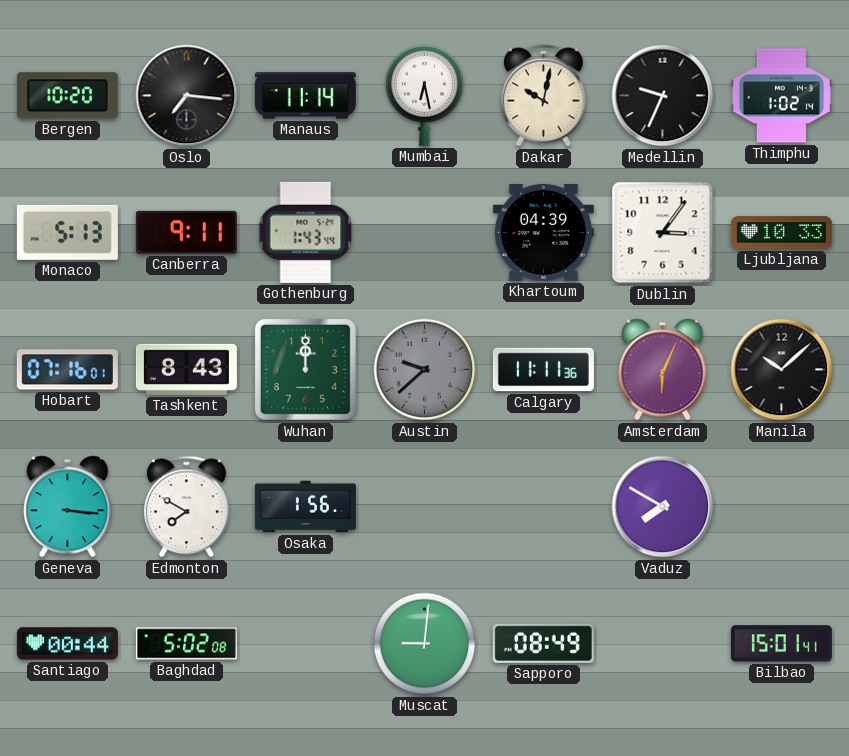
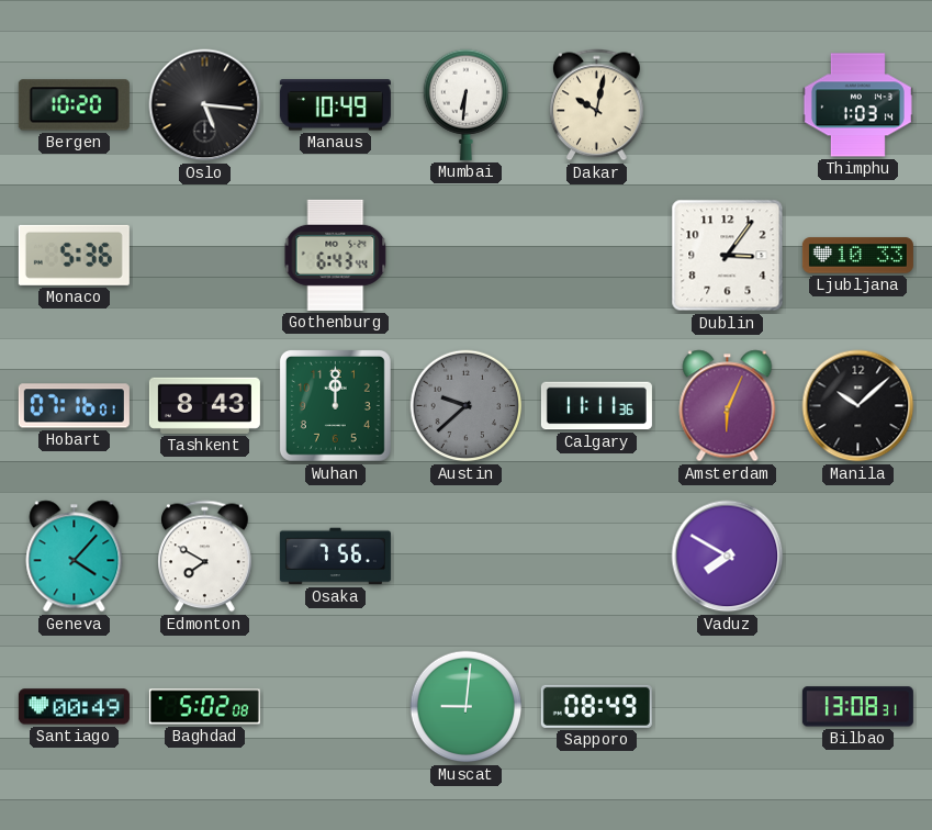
Oslo: 7:16 -> 5:16 (205, 105)
Manaus: 11:14 -> 10:49 (335, 105)
Mumbai: 6:28 -> 6:31 (465, 104)
Medellin: 9:34 -> none (663, 96)
Thimphu: 1:02 -> 1:03 (857, 105)
Monaco: 5:13 -> 5:36 (74, 255)
Canberra: 9:11 -> none (186, 232)
Gothenburg: 1:43 -> 6:43 (336, 255)
Khartoum: 04:39 -> none (543, 233)
Geneva: 3:16 -> 4:07 (75, 557)
Osaka: 1:56 -> 7:56 (335, 557)
Santiago: 00:44 -> 00:49 (74, 707)
Bilbao: 15:01 -> 13:08 (857, 707)
